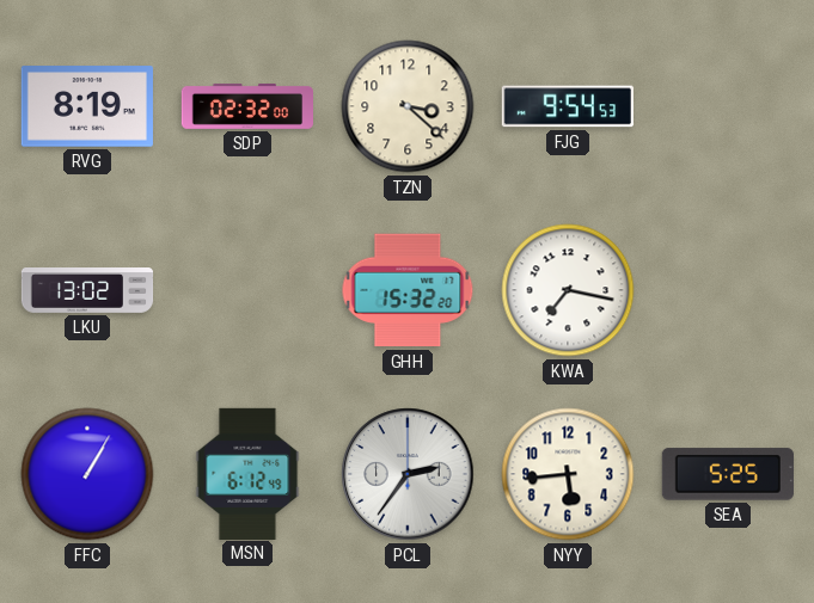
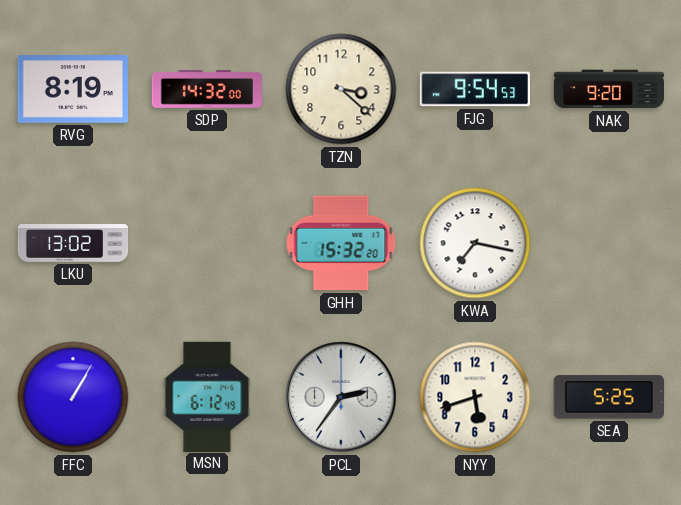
SDP: 02:32 -> 14:32 (206, 90)
NAK: none -> 9:20 (608, 89)
NYY: 5:44 -> 5:42 (475, 397)
